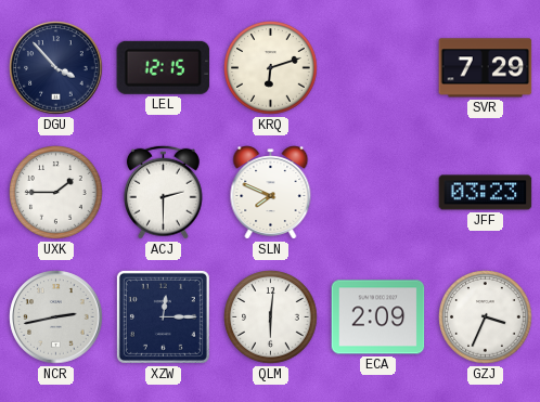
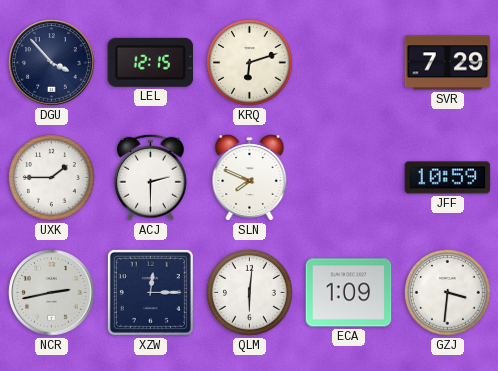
JFF: 03:23 -> 10:59 (448, 178)
ECA: 2:09 -> 1:09 (349, 293)
GZJ: 3:34 -> 3:31 (448, 293)
